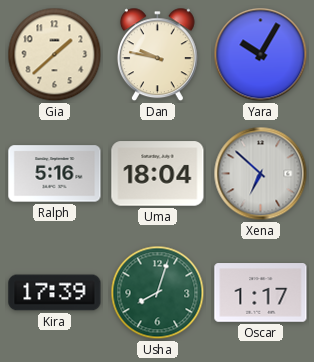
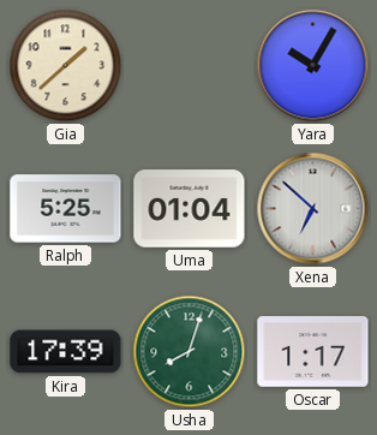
Dan: 9:47 -> none (157, 55)
Ralph: 5:16 -> 5:25 (66, 209)
Uma: 18:04 -> 01:04 (190, 209)
